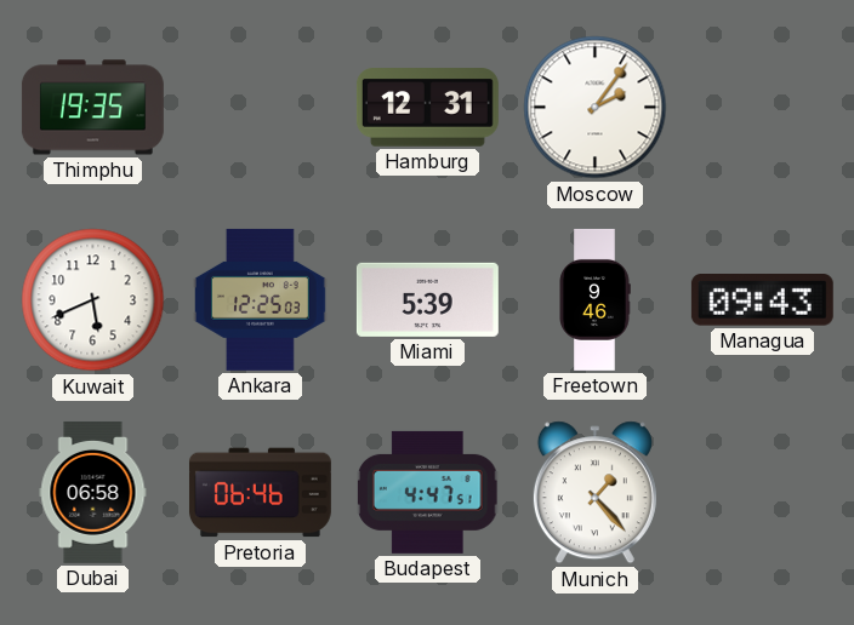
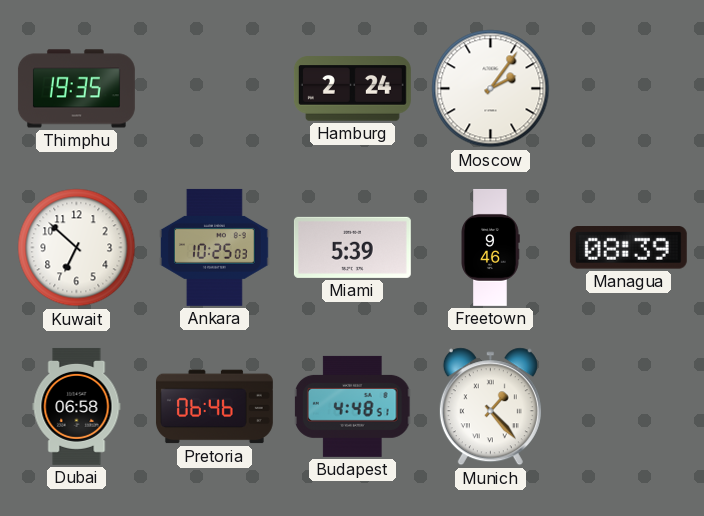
Hamburg: 12:31 -> 2:24 (352, 89)
Kuwait: 5:41 -> 6:52 (77, 248)
Ankara: 12:25 -> 10:25 (215, 247)
Managua: 09:43 -> 08:39 (628, 248)
Budapest: 4:47 -> 4:48 (353, 406)
